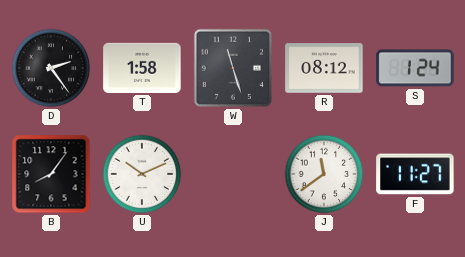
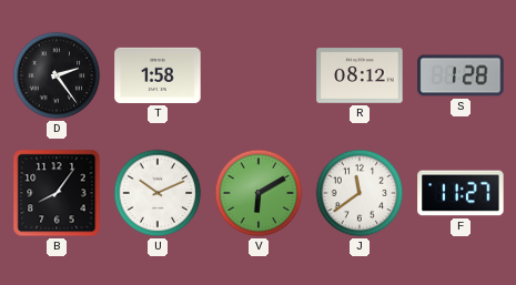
W: 11:27 -> none (233, 68)
S: 1:24 -> 1:28 (461, 75)
V: none -> 6:10 (259, 193)
